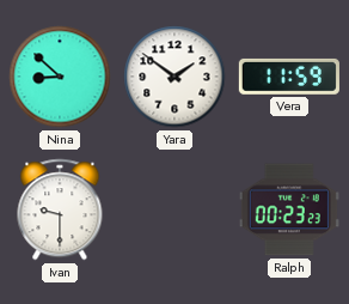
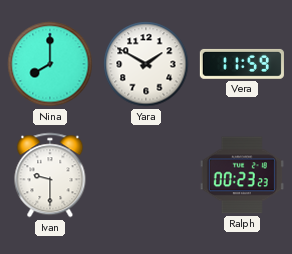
Nina: 8:52 -> 8:00 (50, 64)
Yara: 1:51 -> 1:50 (146, 64)
